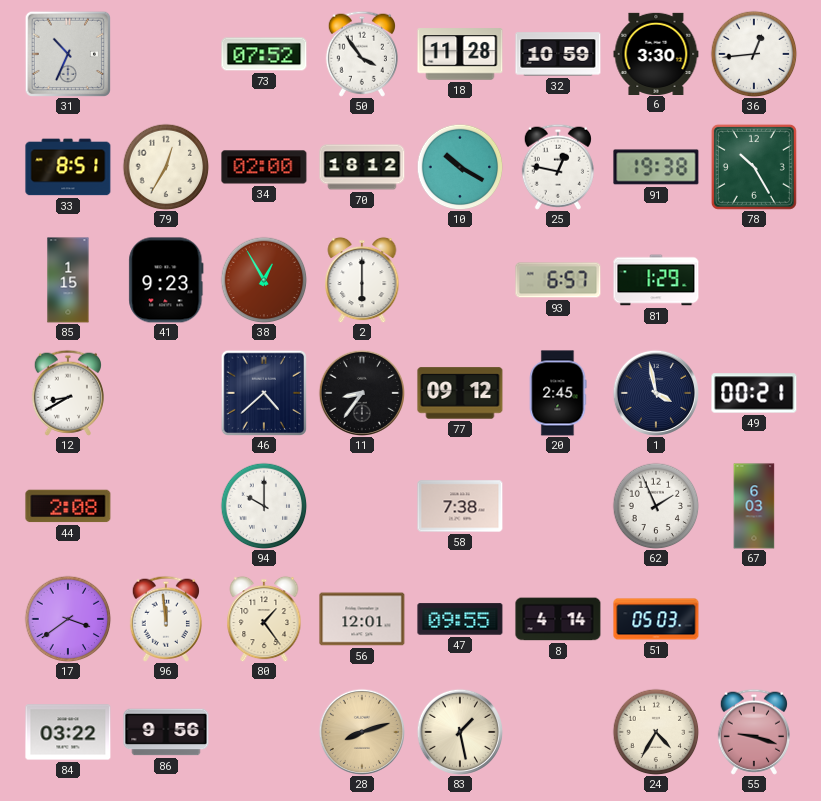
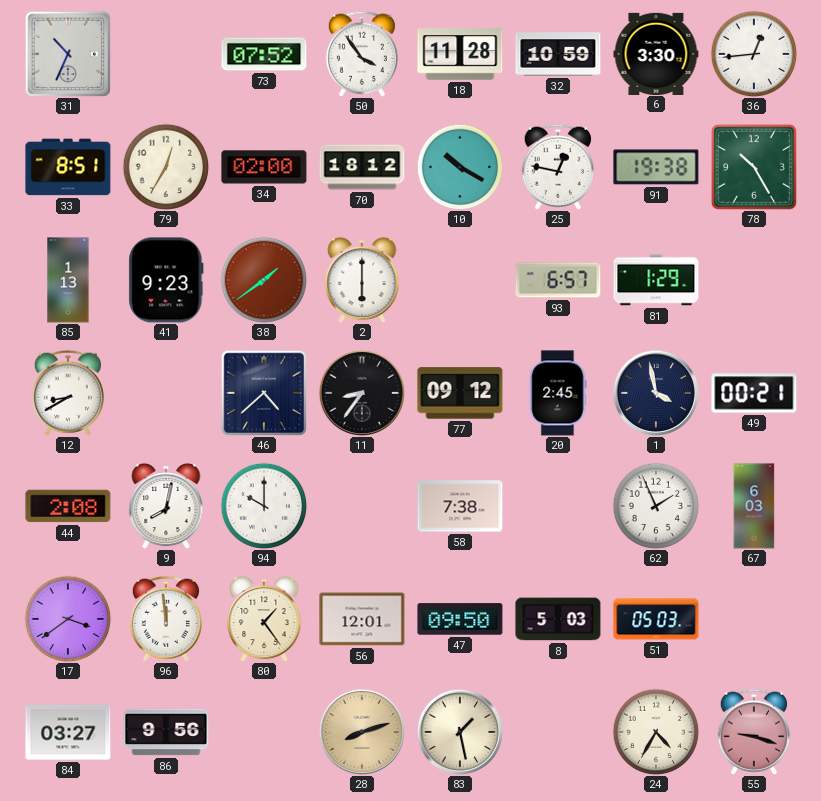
85: 1:15 -> 1:13 (68, 280)
38: 12:55 -> 1:39 (264, 280)
9: none -> 8:02 (166, 506)
47: 09:55 -> 09:50 (460, 619)
8: 4:14 -> 5:03 (558, 619)
84: 03:22 -> 03:27 (68, 732)
